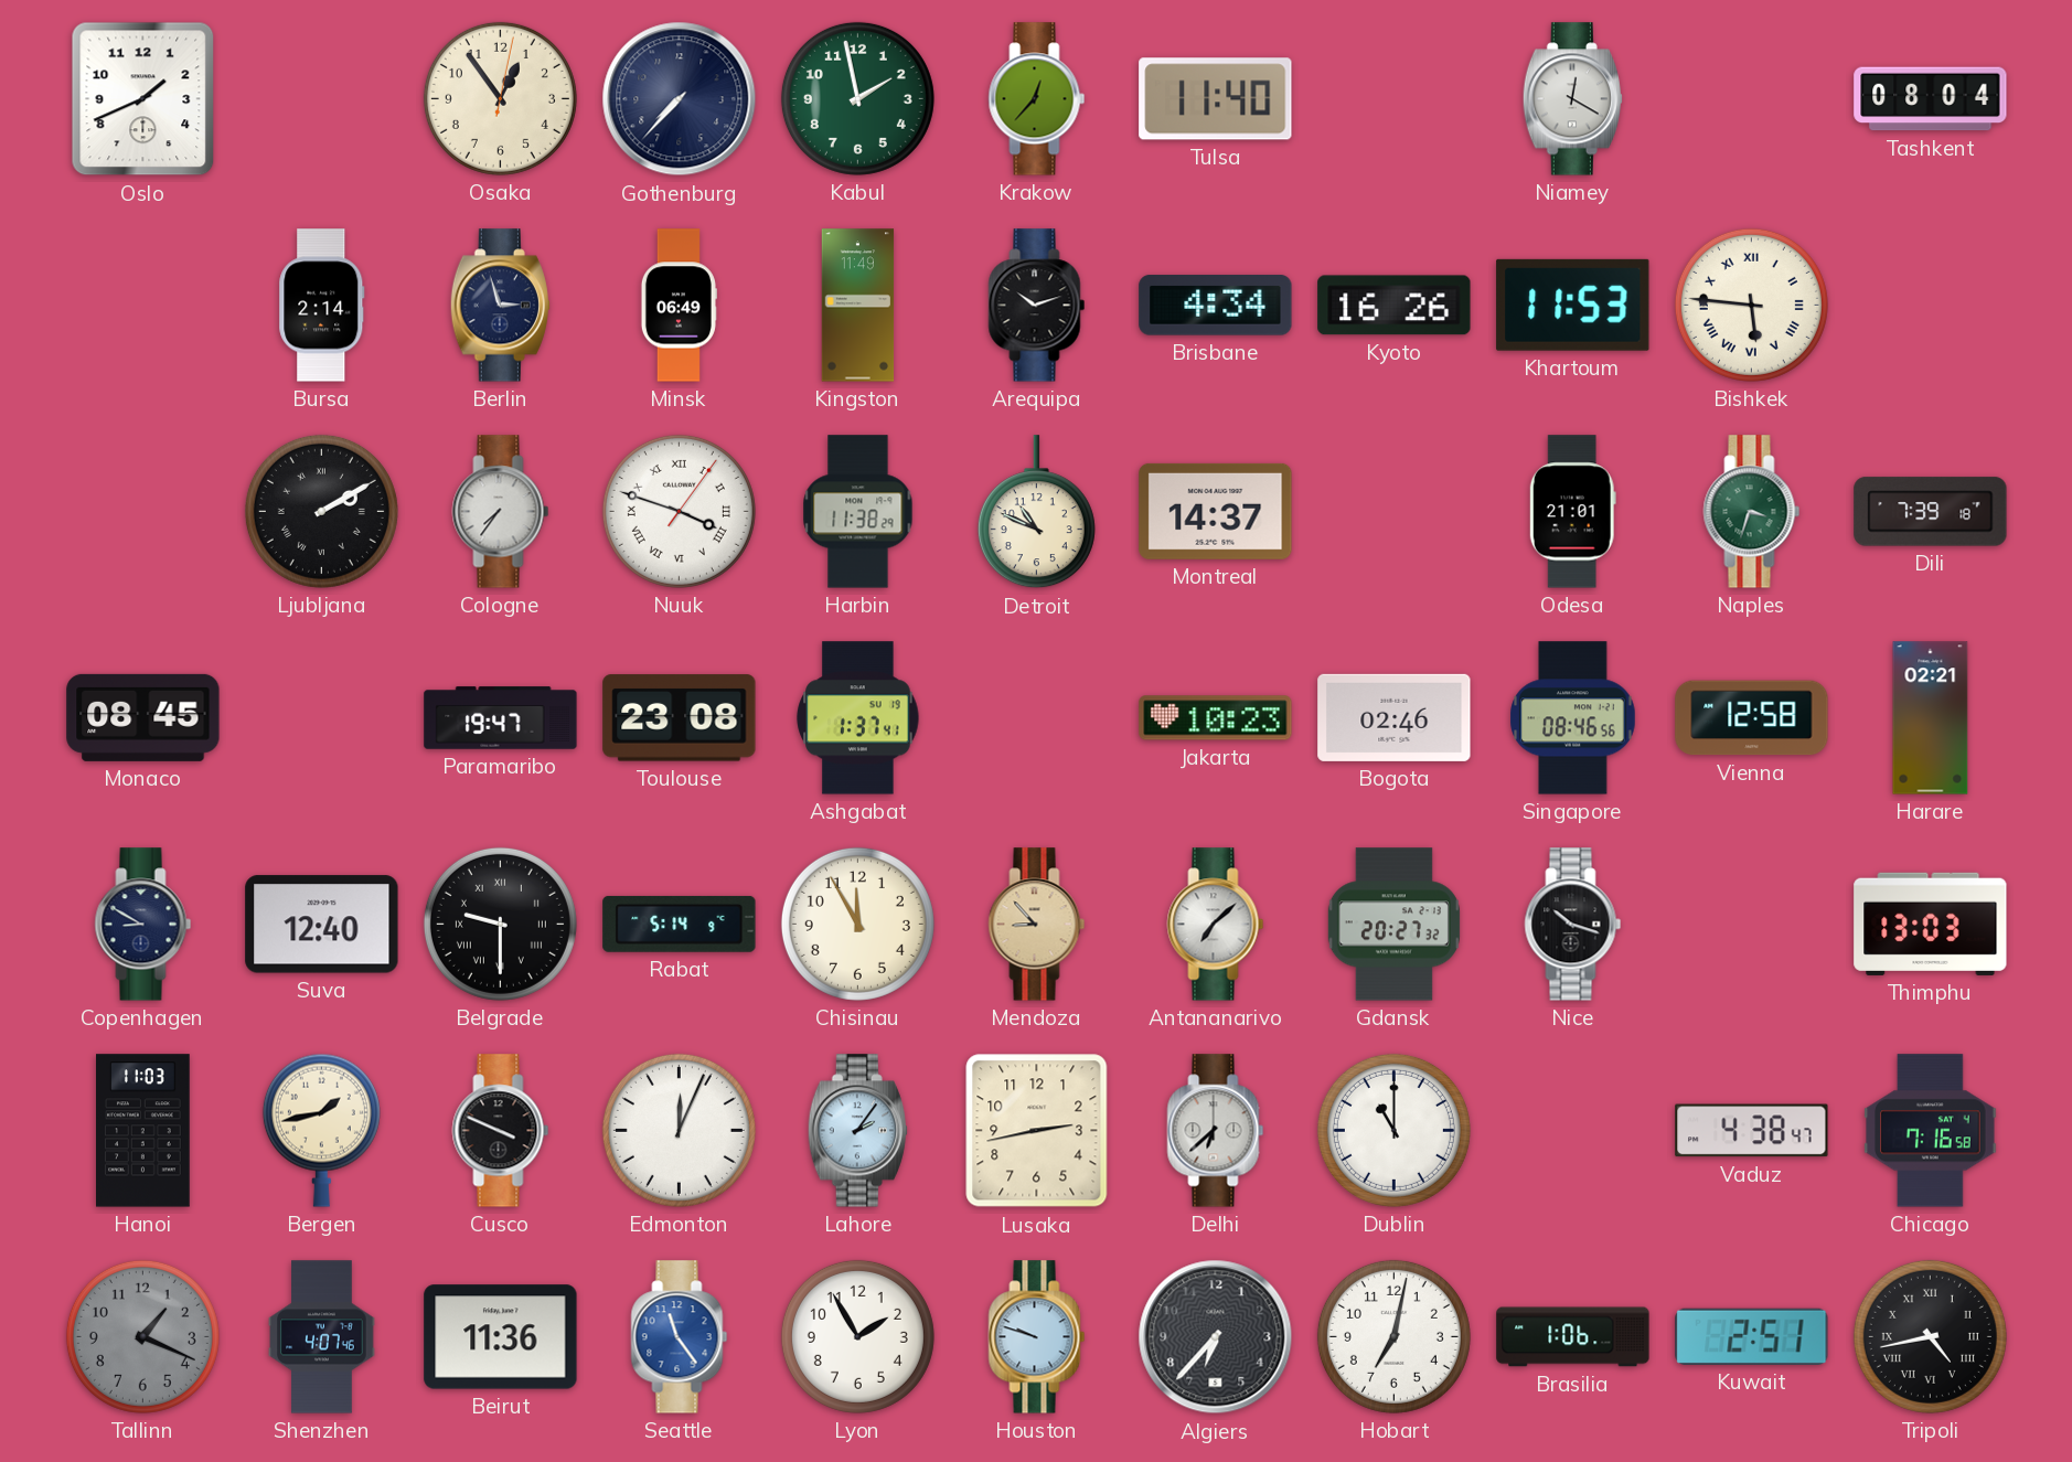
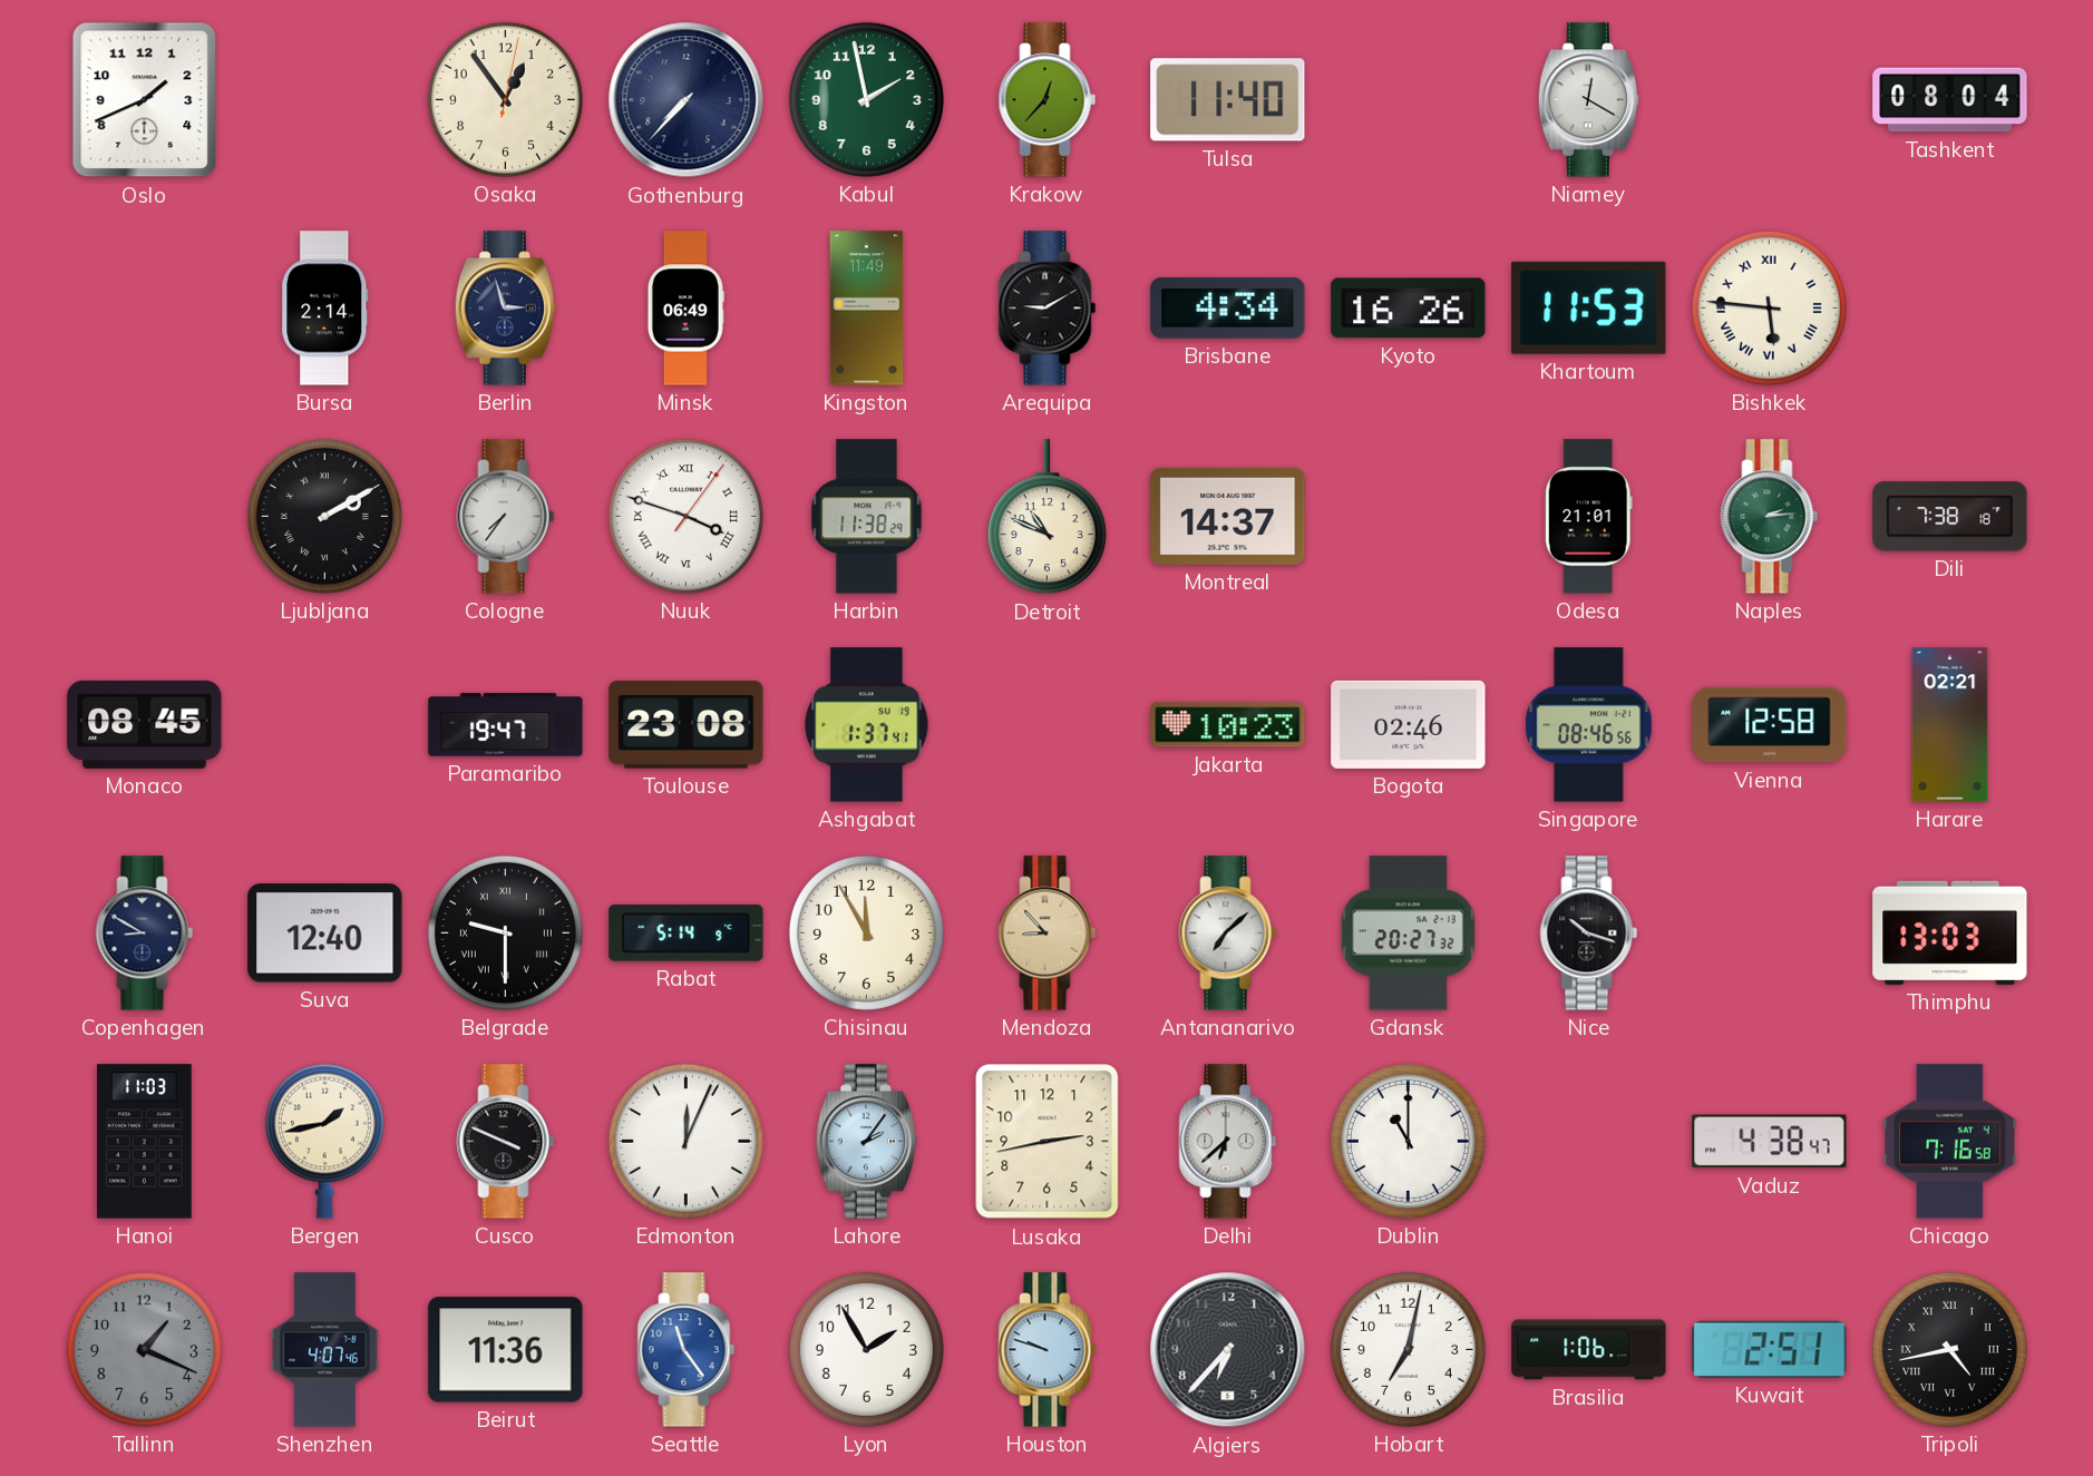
Arequipa: 10:12 -> 9:10 (1048, 309)
Naples: 3:33 -> 2:14 (1770, 517)
Dili: 7:39 -> 7:38 (1950, 517)
